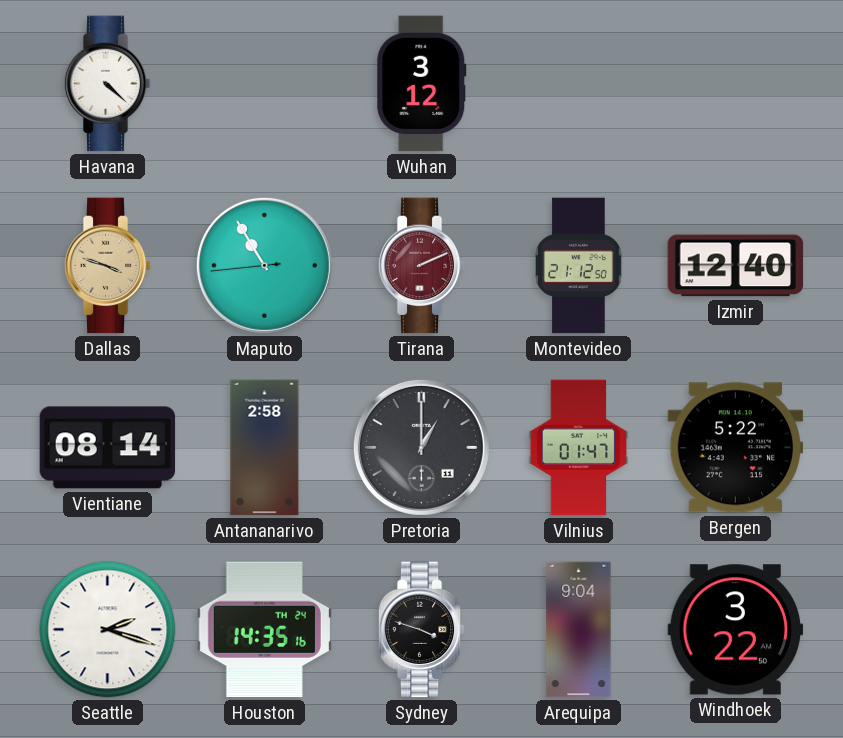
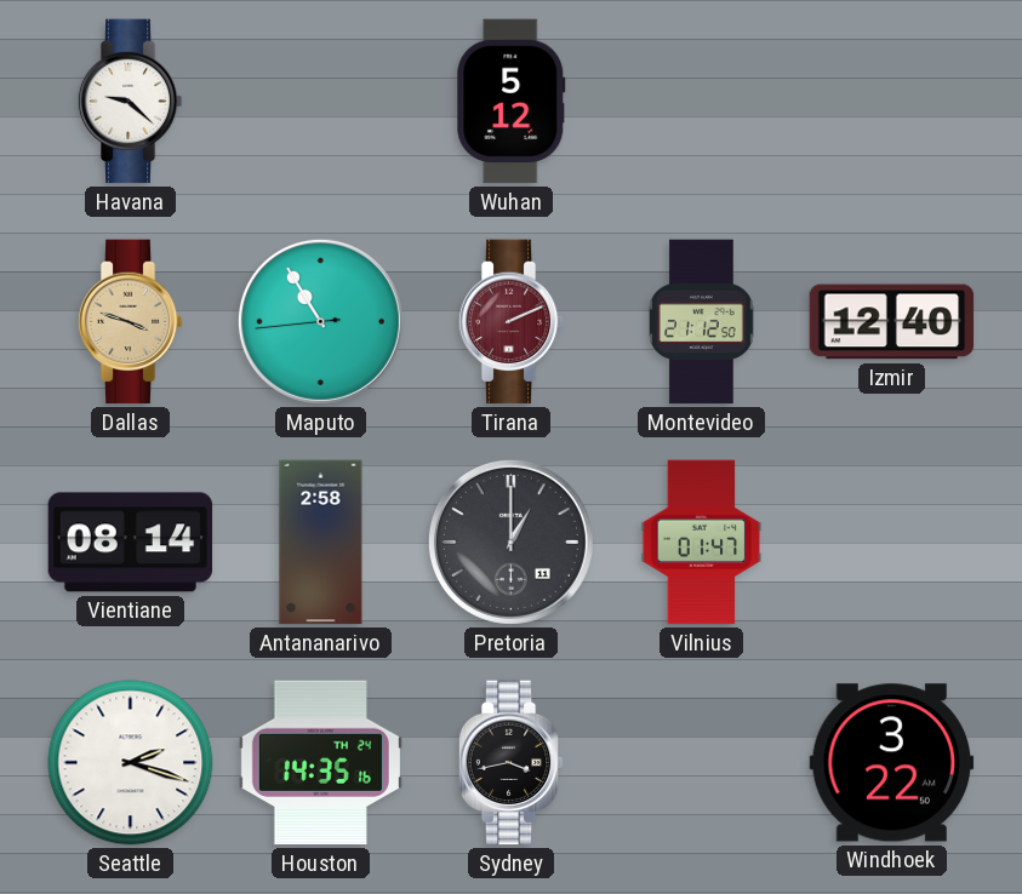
Havana: 4:22 -> 9:22 (130, 102)
Wuhan: 3:12 -> 5:12 (512, 102)
Bergen: 5:22 -> none (736, 448)
Sydney: 3:48 -> 3:43 (510, 763)
Arequipa: 9:04 -> none (579, 630)
